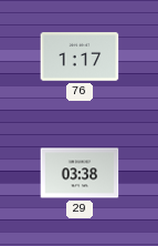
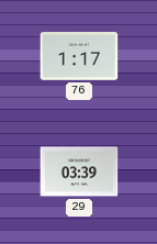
29: 03:38 -> 03:39 (79, 171)
